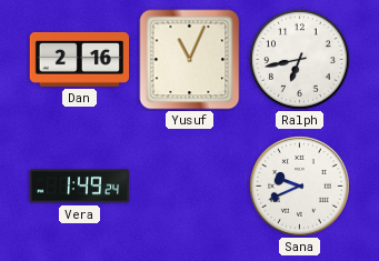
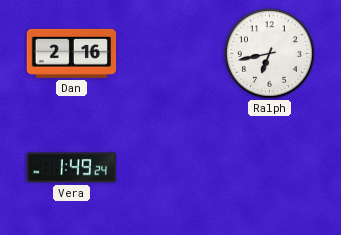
Yusuf: 11:04 -> none (190, 60)
Sana: 9:41 -> none (300, 187)
